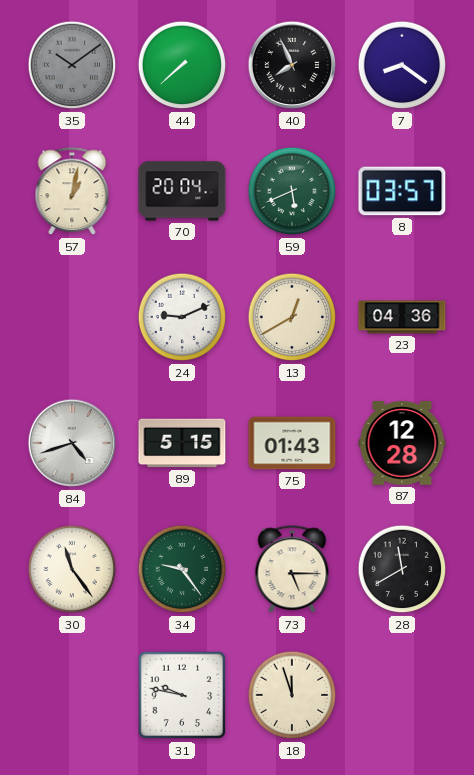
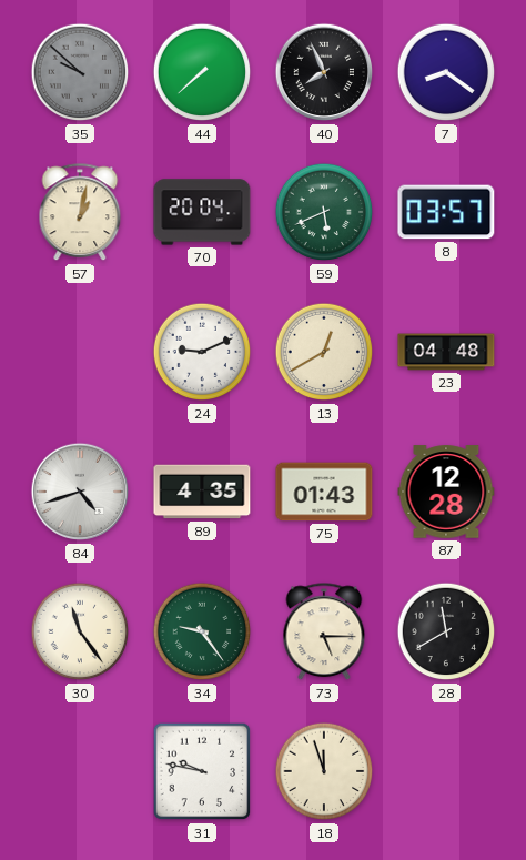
35: 10:09 -> 9:52 (80, 72)
23: 04:36 -> 04:48 (446, 352)
89: 5:15 -> 4:35 (202, 492)
